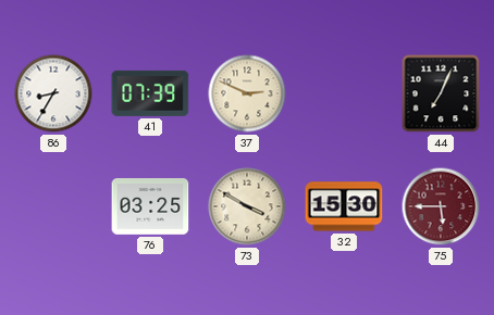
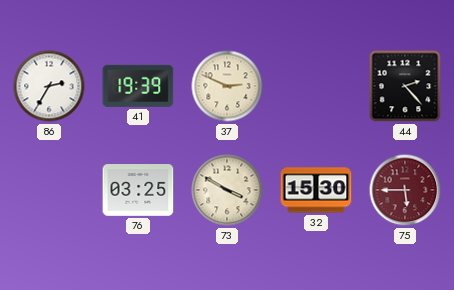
86: 8:35 -> 2:35 (49, 86)
41: 07:39 -> 19:39 (138, 86)
44: 7:04 -> 2:23 (405, 86)
